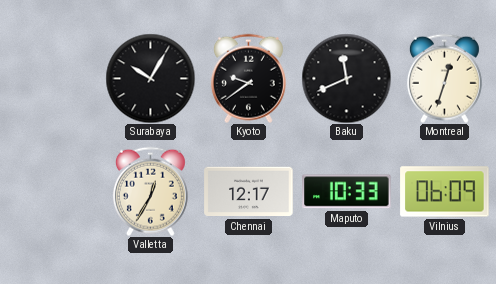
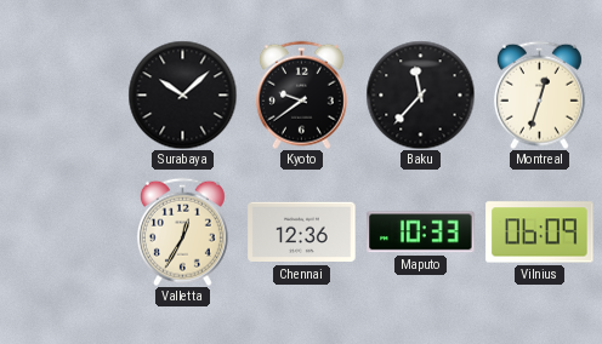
Surabaya: 10:05 -> 10:08 (182, 94)
Baku: 11:41 -> 11:37 (420, 94)
Chennai: 12:17 -> 12:36 (302, 233)
